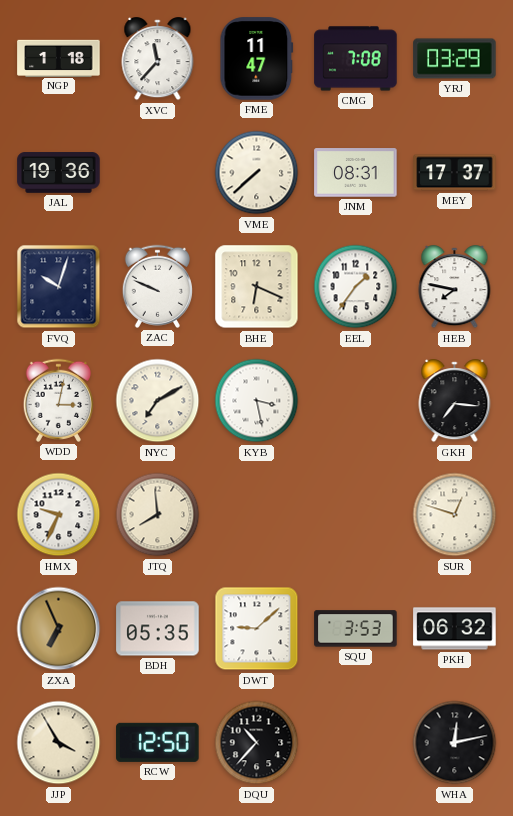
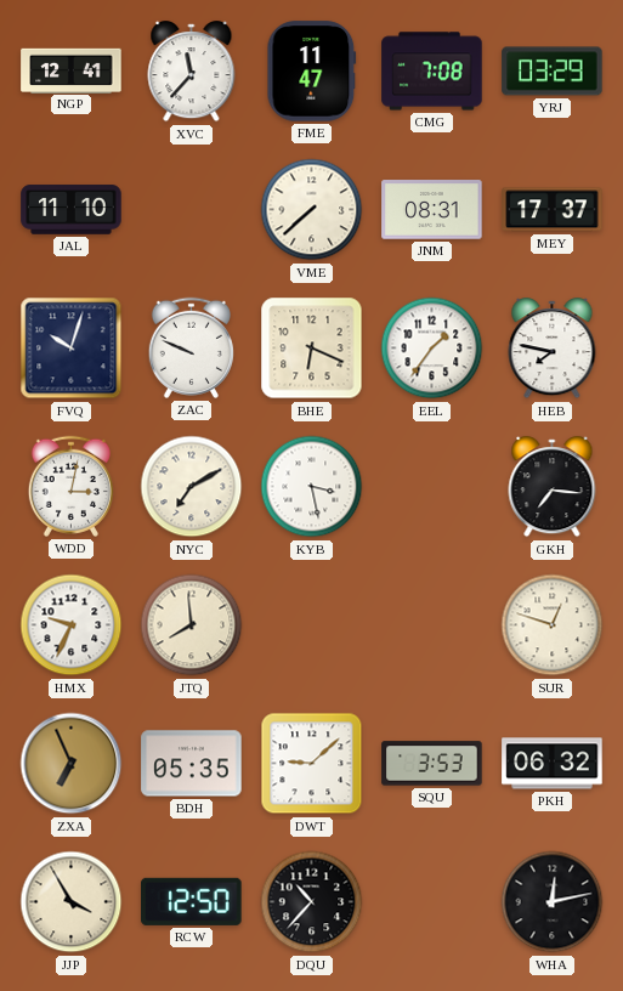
NGP: 1:18 -> 12:41 (72, 70)
JAL: 19:36 -> 11:10 (72, 210)
